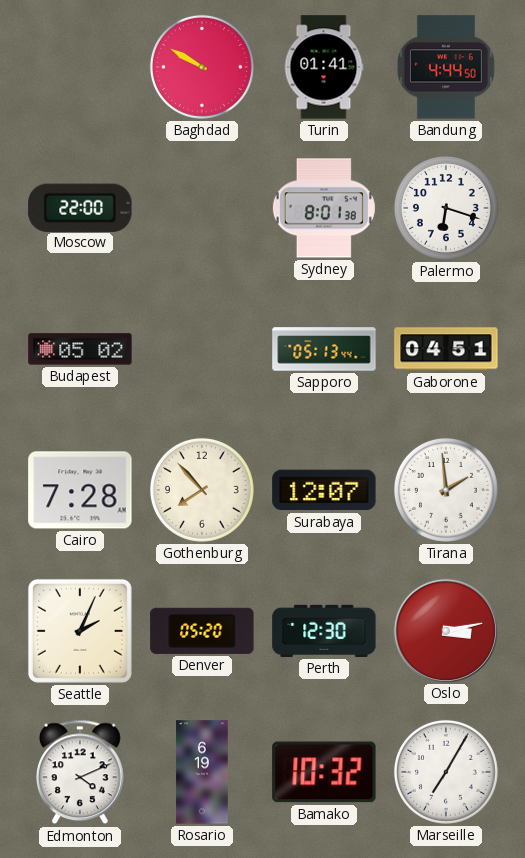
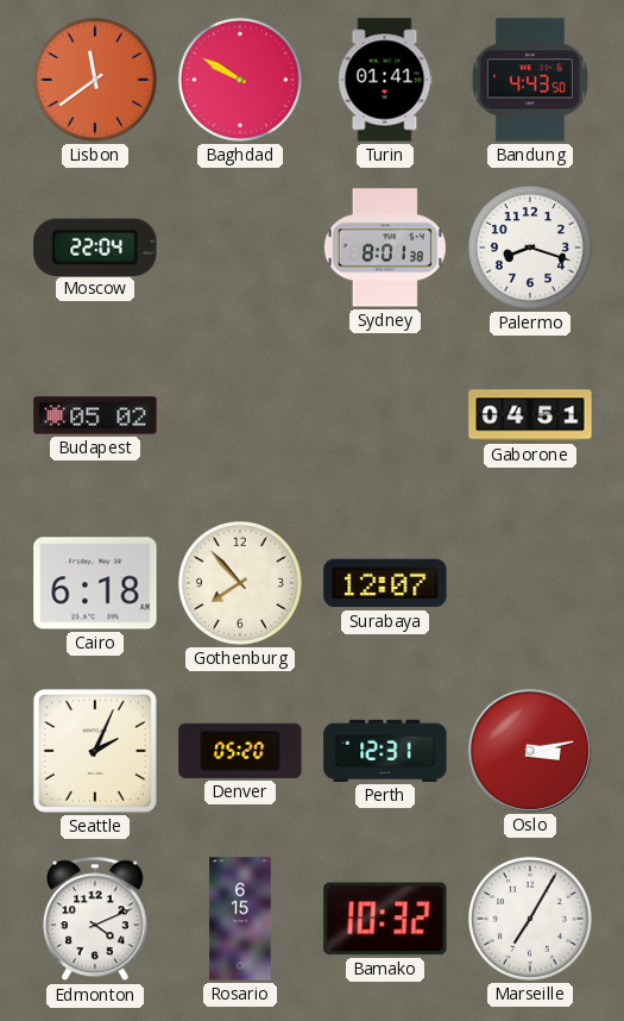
Lisbon: none -> 11:39 (95, 80)
Bandung: 4:44 -> 4:43 (530, 80)
Moscow: 22:00 -> 22:04 (95, 246)
Palermo: 6:18 -> 8:18 (530, 248)
Sapporo: 05:13 -> none (324, 349)
Cairo: 7:28 -> 6:18 (95, 583)
Tirana: 1:59 -> none (446, 490)
Perth: 12:30 -> 12:31 (385, 751)
Rosario: 6:19 -> 6:15 (240, 919)
